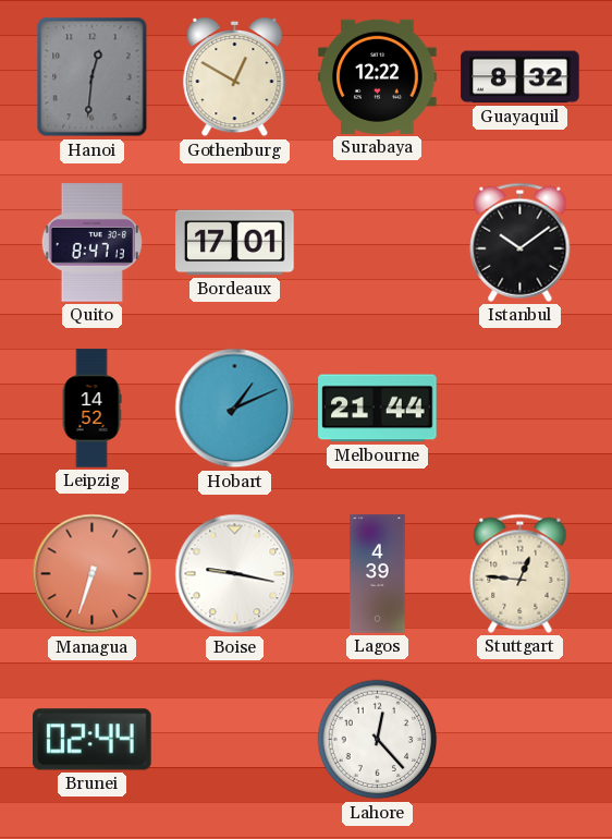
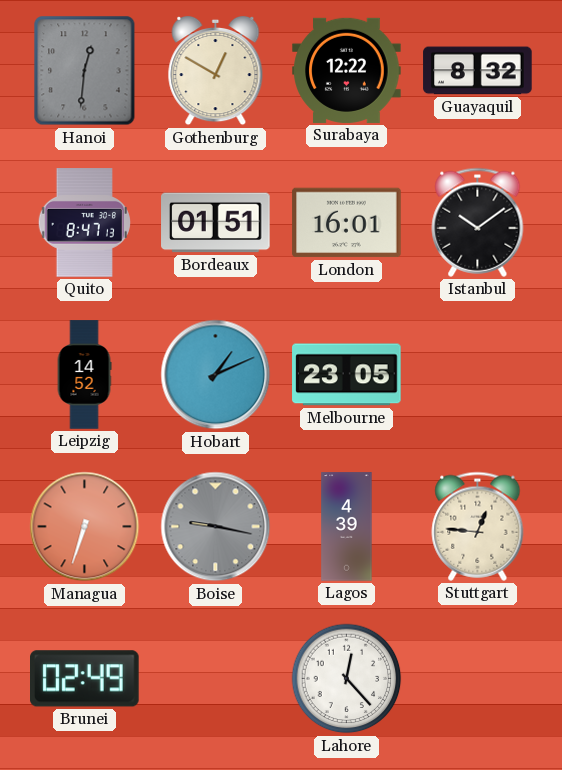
Bordeaux: 17:01 -> 01:51 (216, 223)
London: none -> 16:01 (347, 223)
Melbourne: 21:44 -> 23:05 (347, 375)
Boise dial: white -> grey (216, 527)
Brunei: 02:44 -> 02:49 (85, 679)
